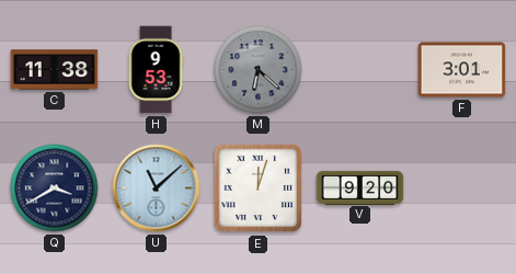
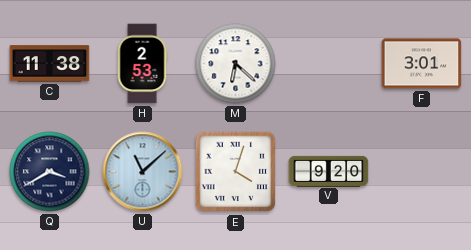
H: 9:53 -> 2:53 (142, 64)
M dial: grey -> white (236, 64)
E: 12:03 -> 4:03 (236, 172)
